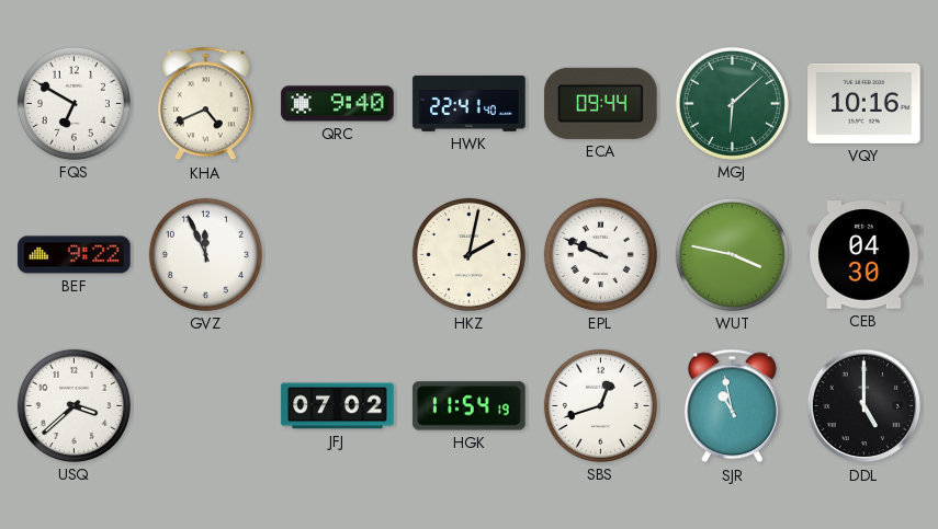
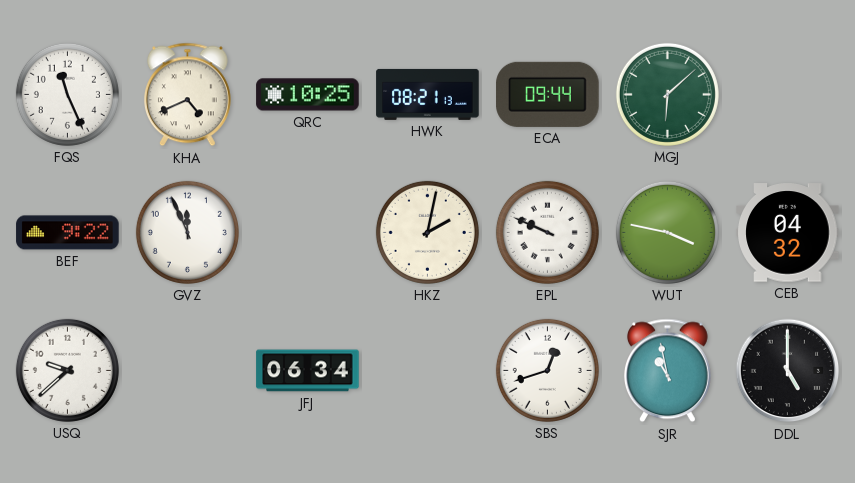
FQS: 6:50 -> 11:26 (67, 94)
QRC: 9:40 -> 10:25 (308, 95)
HWK: 22:41 -> 08:21 (428, 94)
VQY: 10:16 -> none (864, 103)
CEB: 04:30 -> 04:32 (788, 233)
USQ: 3:38 -> 9:38 (67, 370)
JFJ: 07:02 -> 06:34 (308, 371)
HGK: 11:54 -> none (470, 406)
